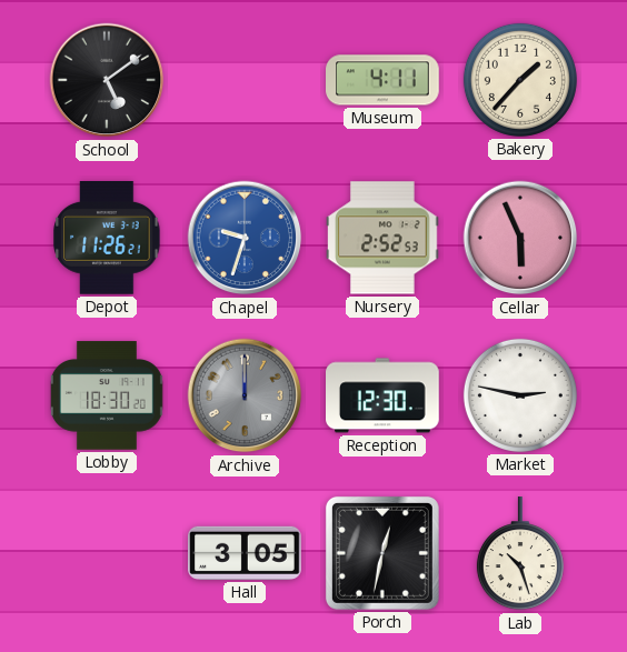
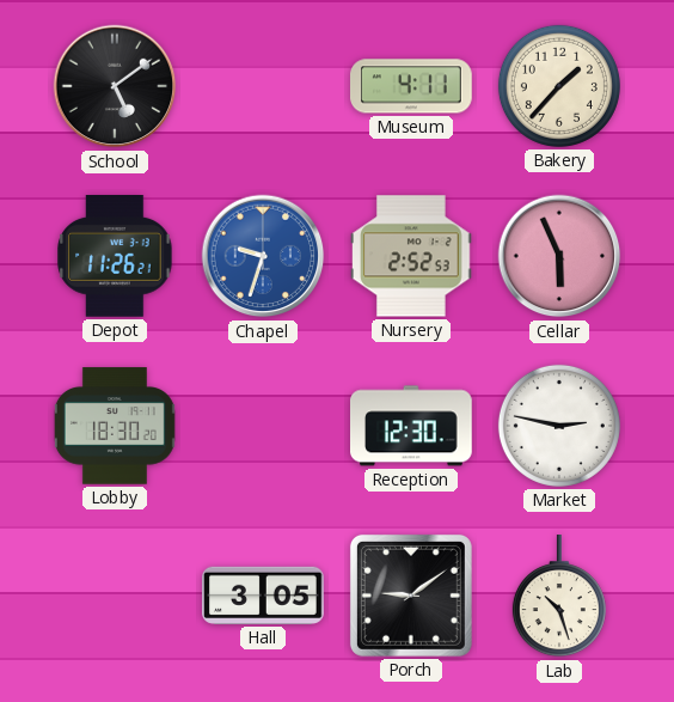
Archive: 12:00 -> none (245, 395)
Porch: 12:32 -> 9:09 (411, 596)
